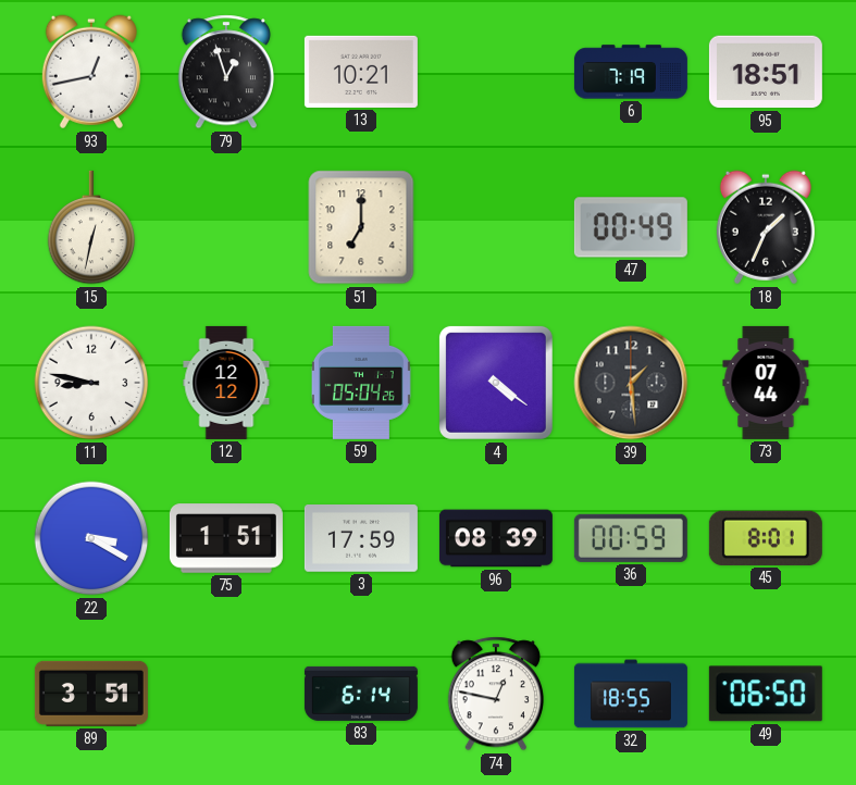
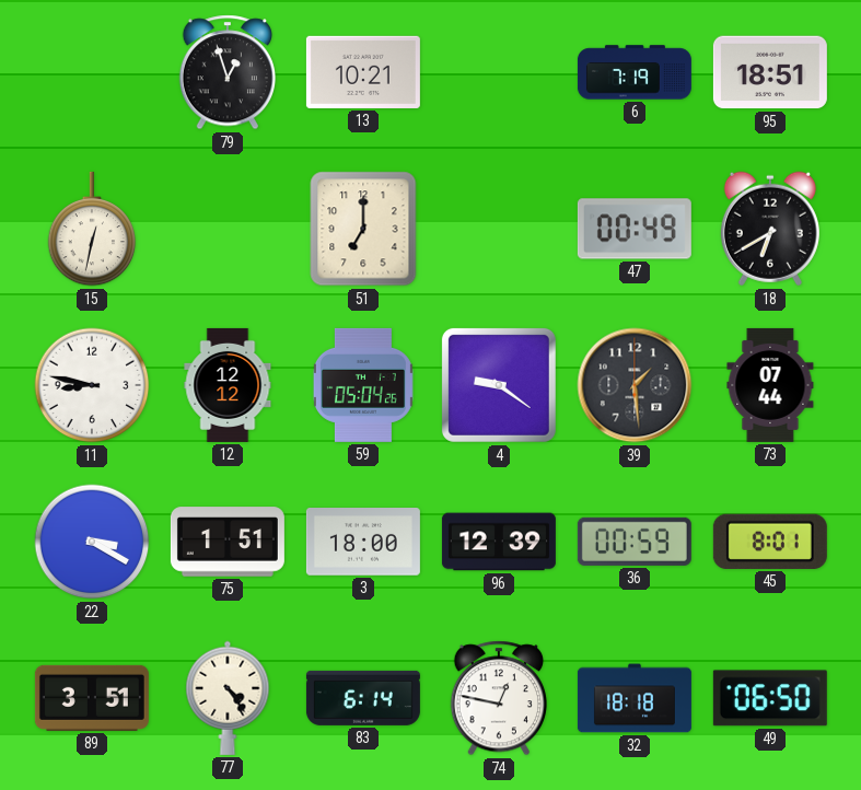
93: 12:43 -> none (91, 72)
18: 1:34 -> 6:40 (770, 229)
4: 4:21 -> 9:21 (499, 385)
3: 17:59 -> 18:00 (363, 542)
96: 08:39 -> 12:39 (499, 542)
77: none -> 4:24 (228, 698)
32: 18:55 -> 18:18 (635, 698)
